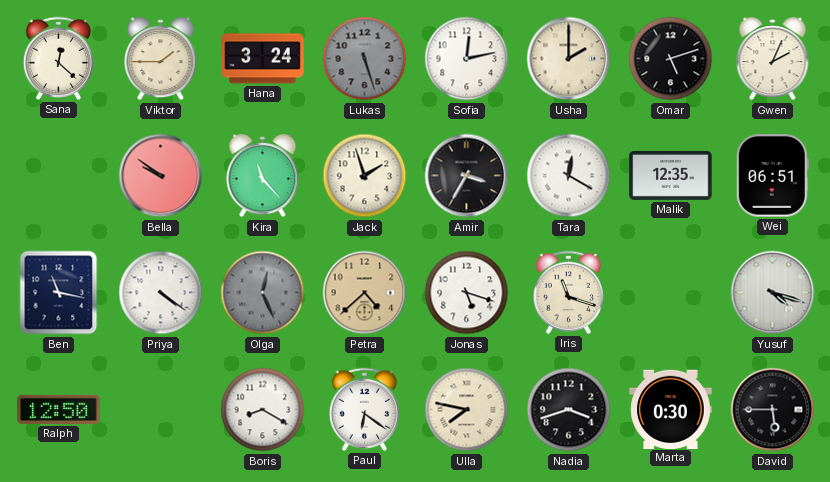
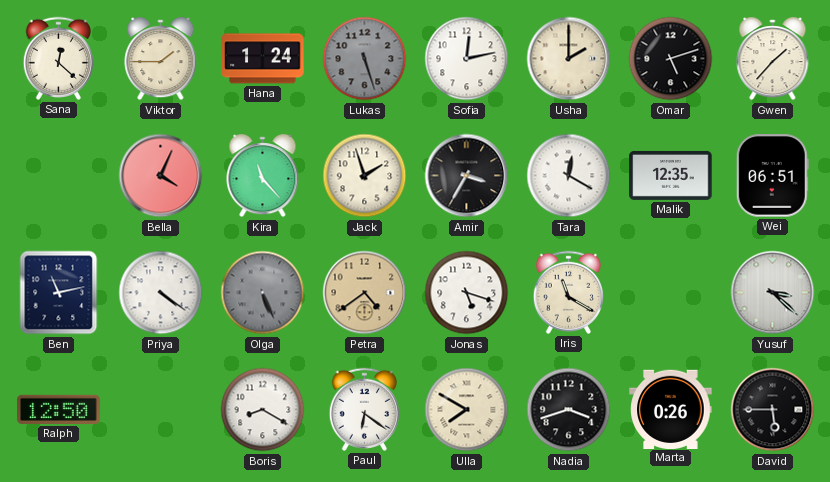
Hana: 3:24 -> 1:24 (263, 59)
Gwen: 2:04 -> 1:37 (773, 59)
Bella: 9:51 -> 4:04 (161, 176)
Ben: 11:17 -> 11:13 (59, 293)
Olga: 12:26 -> 5:26 (263, 293)
Petra: 4:38 -> 4:39 (365, 293)
Iris: 11:18 -> 11:20 (568, 292)
Yusuf: 4:18 -> 3:22 (773, 293)
Ulla: 7:47 -> 7:50 (467, 410)
Marta: 0:30 -> 0:26 (671, 409)
